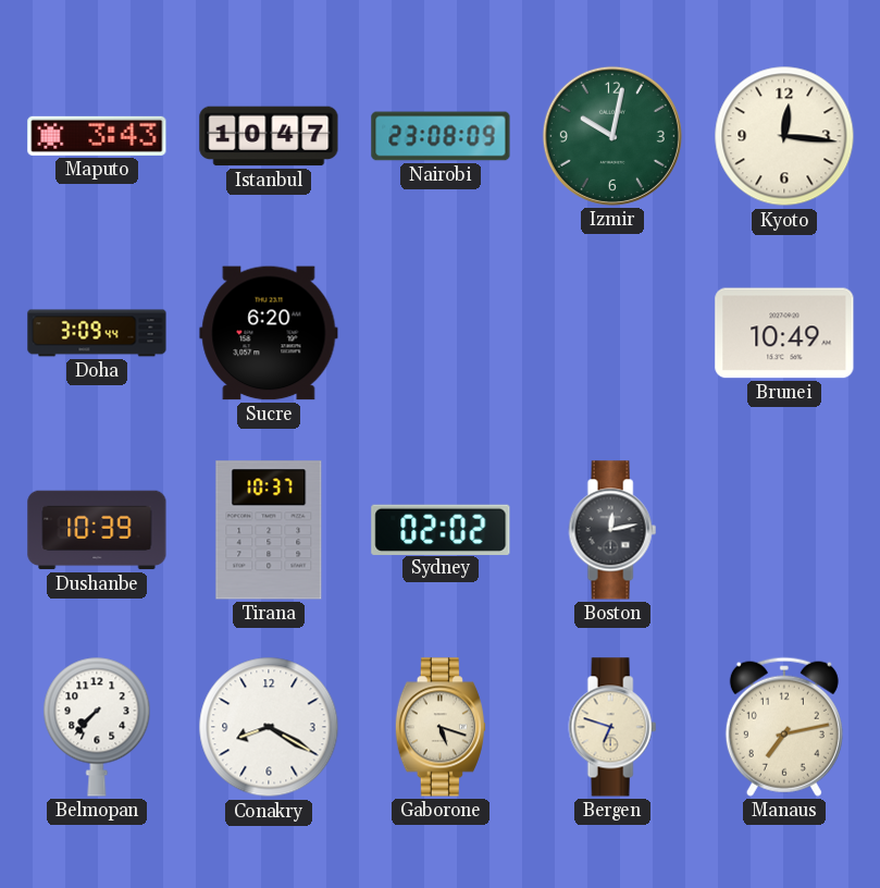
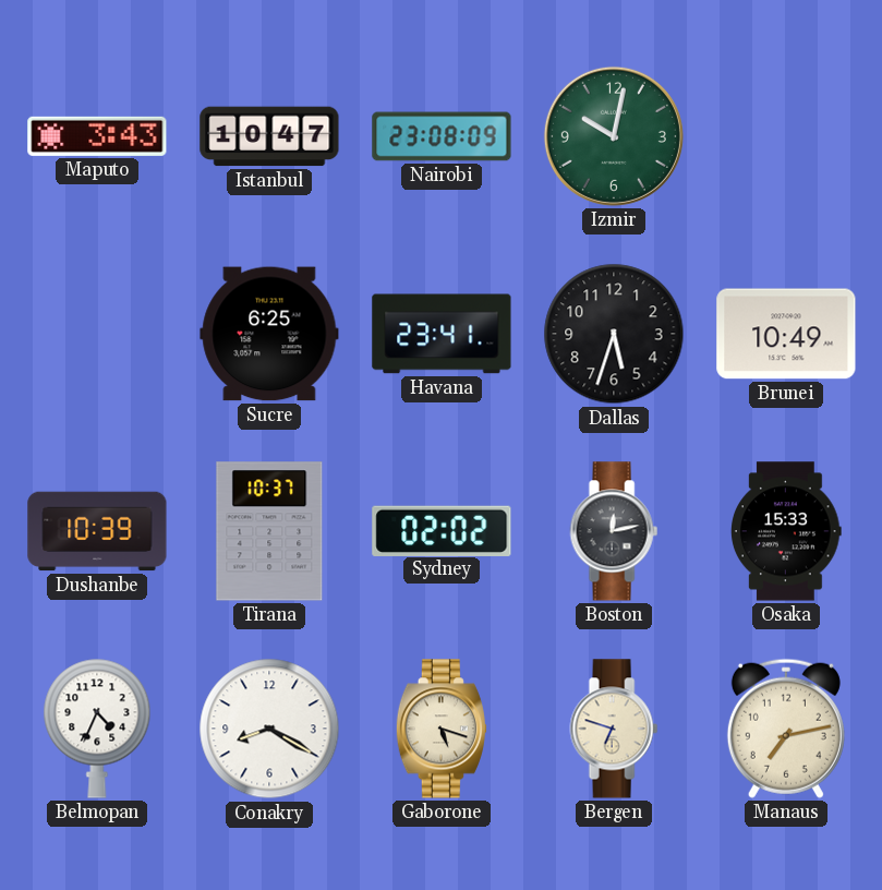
Kyoto: 12:16 -> none (784, 136)
Doha: 3:09 -> none (97, 333)
Sucre: 6:20 -> 6:25 (269, 334)
Havana: none -> 23:41 (442, 334)
Dallas: none -> 5:33 (614, 334)
Osaka: none -> 15:33 (787, 531)
Belmopan: 7:37 -> 4:34 (97, 729)
